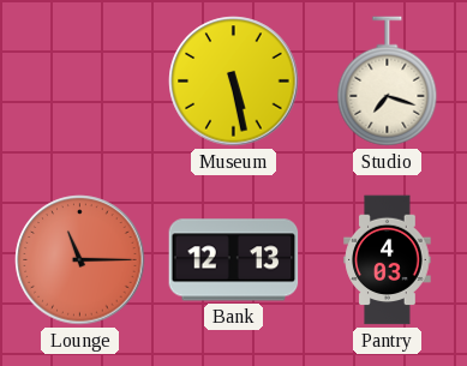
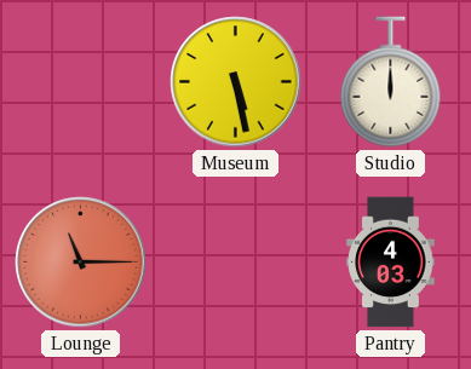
Studio: 7:18 -> 12:00 (391, 82)
Bank: 12:13 -> none (234, 260)
